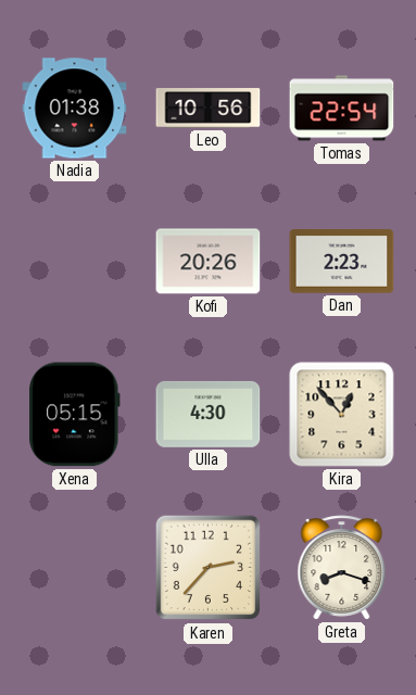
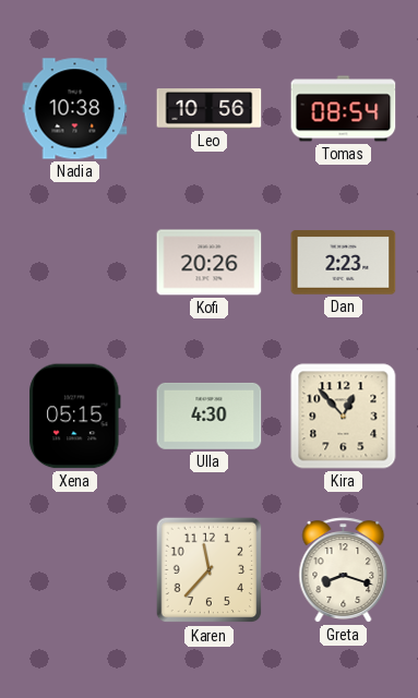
Nadia: 01:38 -> 10:38 (75, 109)
Tomas: 22:54 -> 08:54 (344, 109)
Karen: 2:37 -> 11:37 (210, 570)
